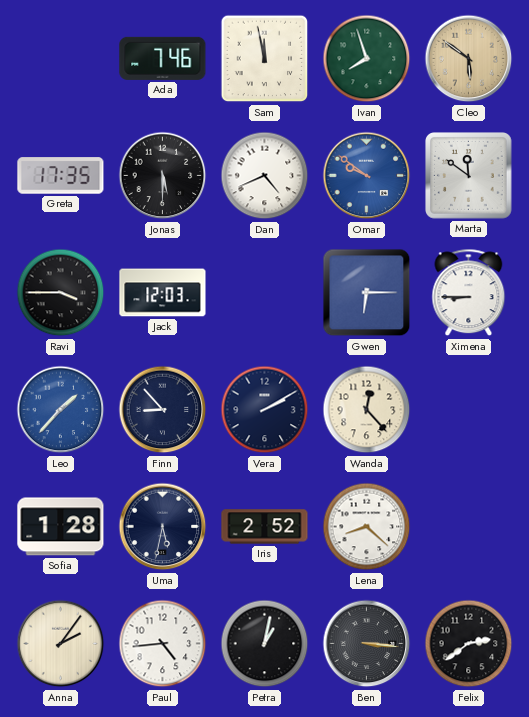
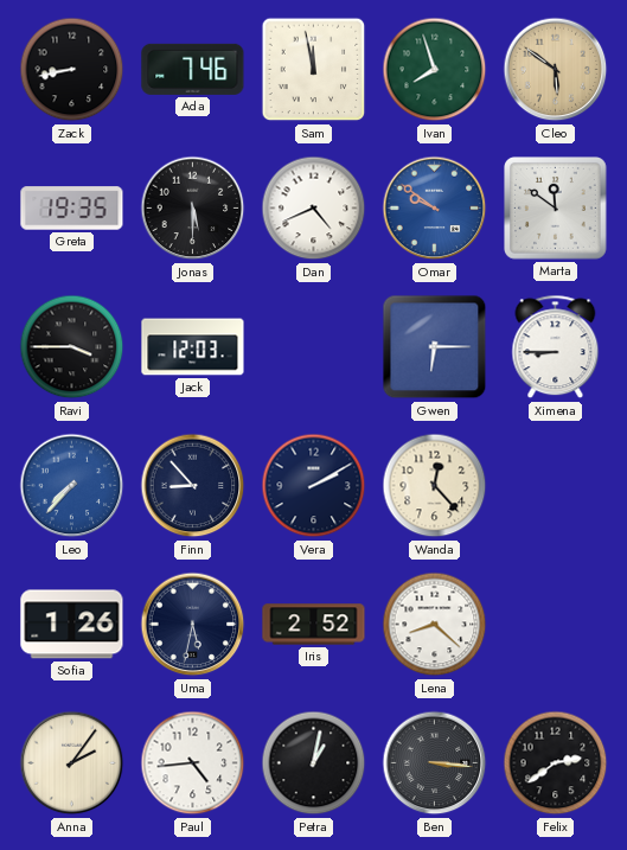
Zack: none -> 8:43 (72, 70)
Greta: 17:35 -> 19:35 (72, 209)
Leo: 1:37 -> 7:37 (72, 486)
Sofia: 1:28 -> 1:26 (72, 625)
